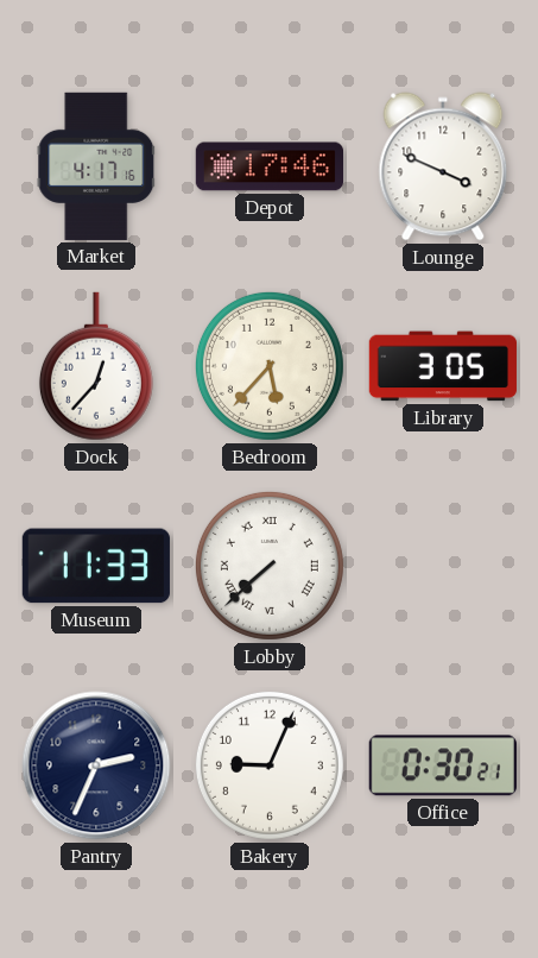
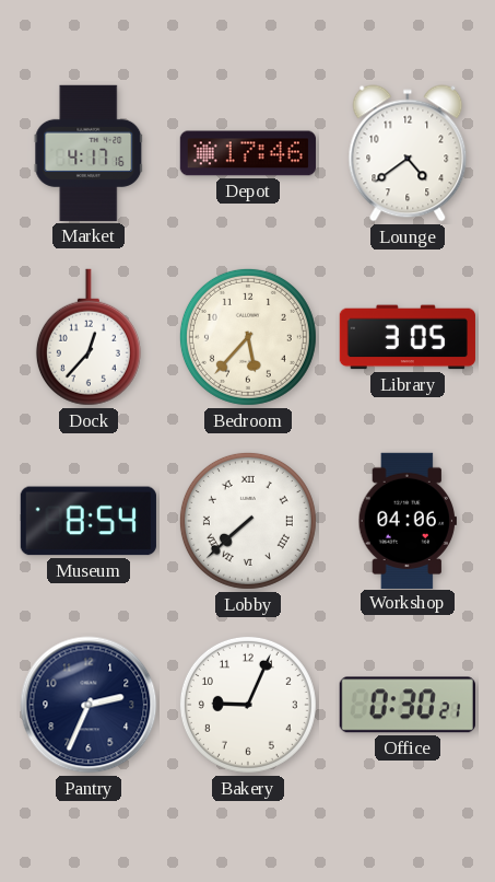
Lounge: 3:49 -> 4:39 (408, 153)
Museum: 11:33 -> 8:54 (89, 521)
Workshop: none -> 04:06 (406, 520)
